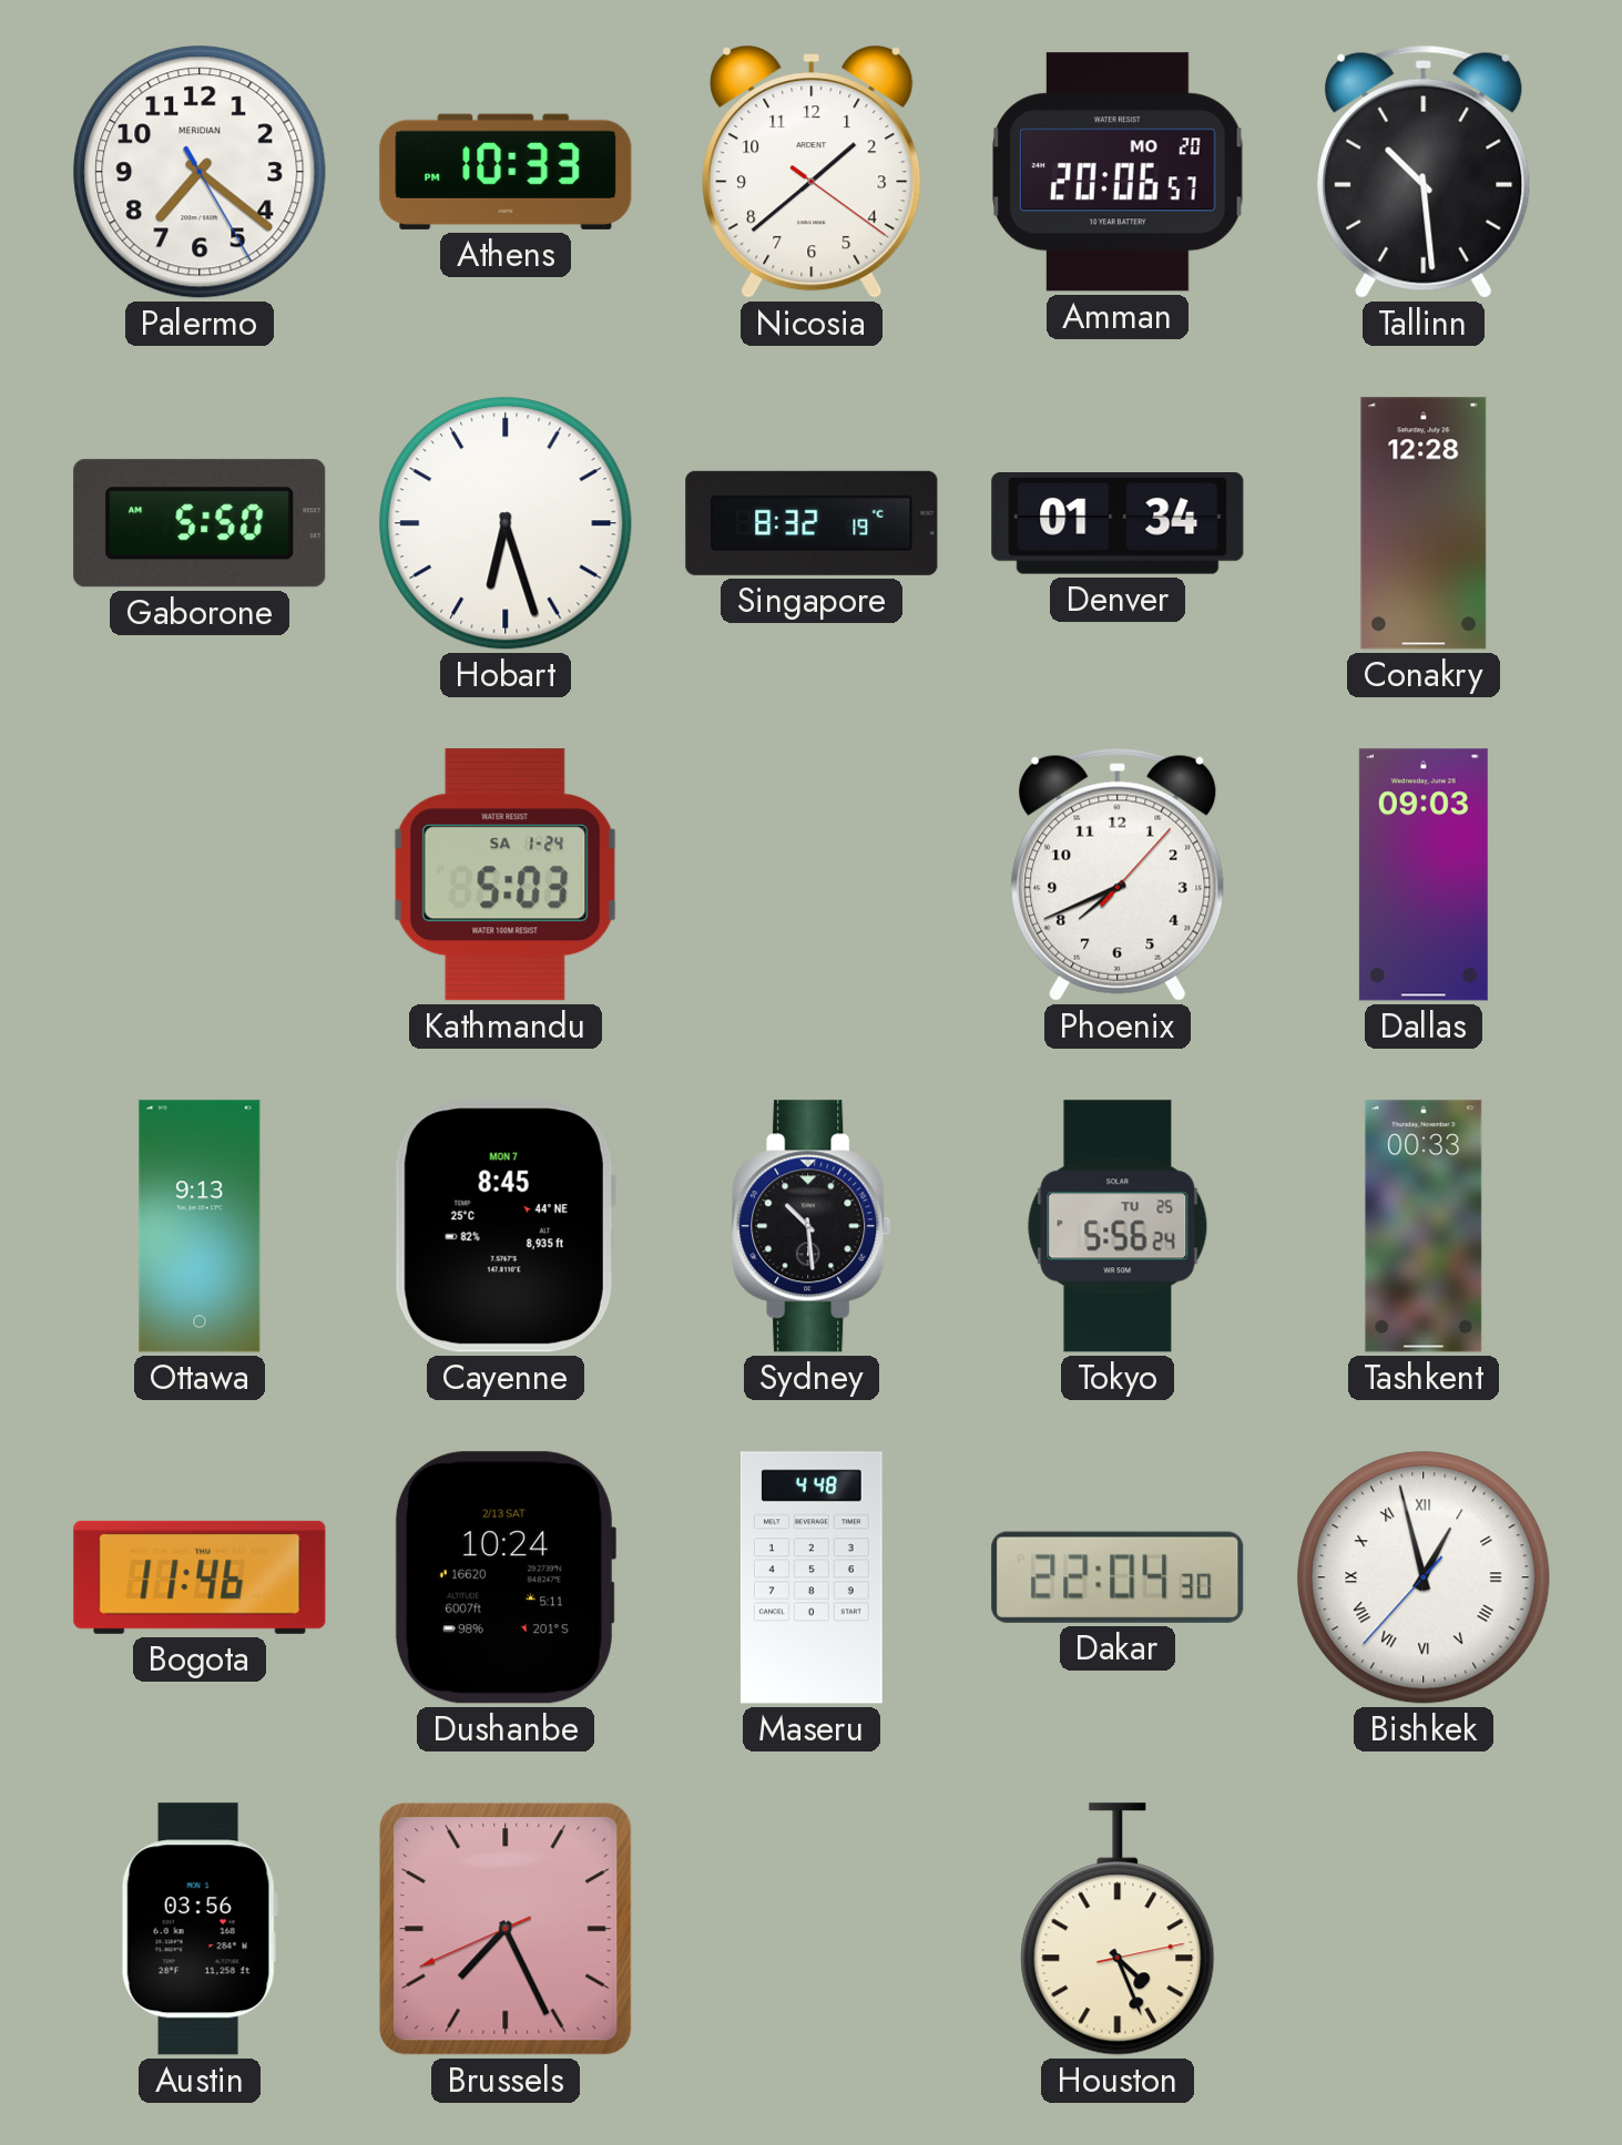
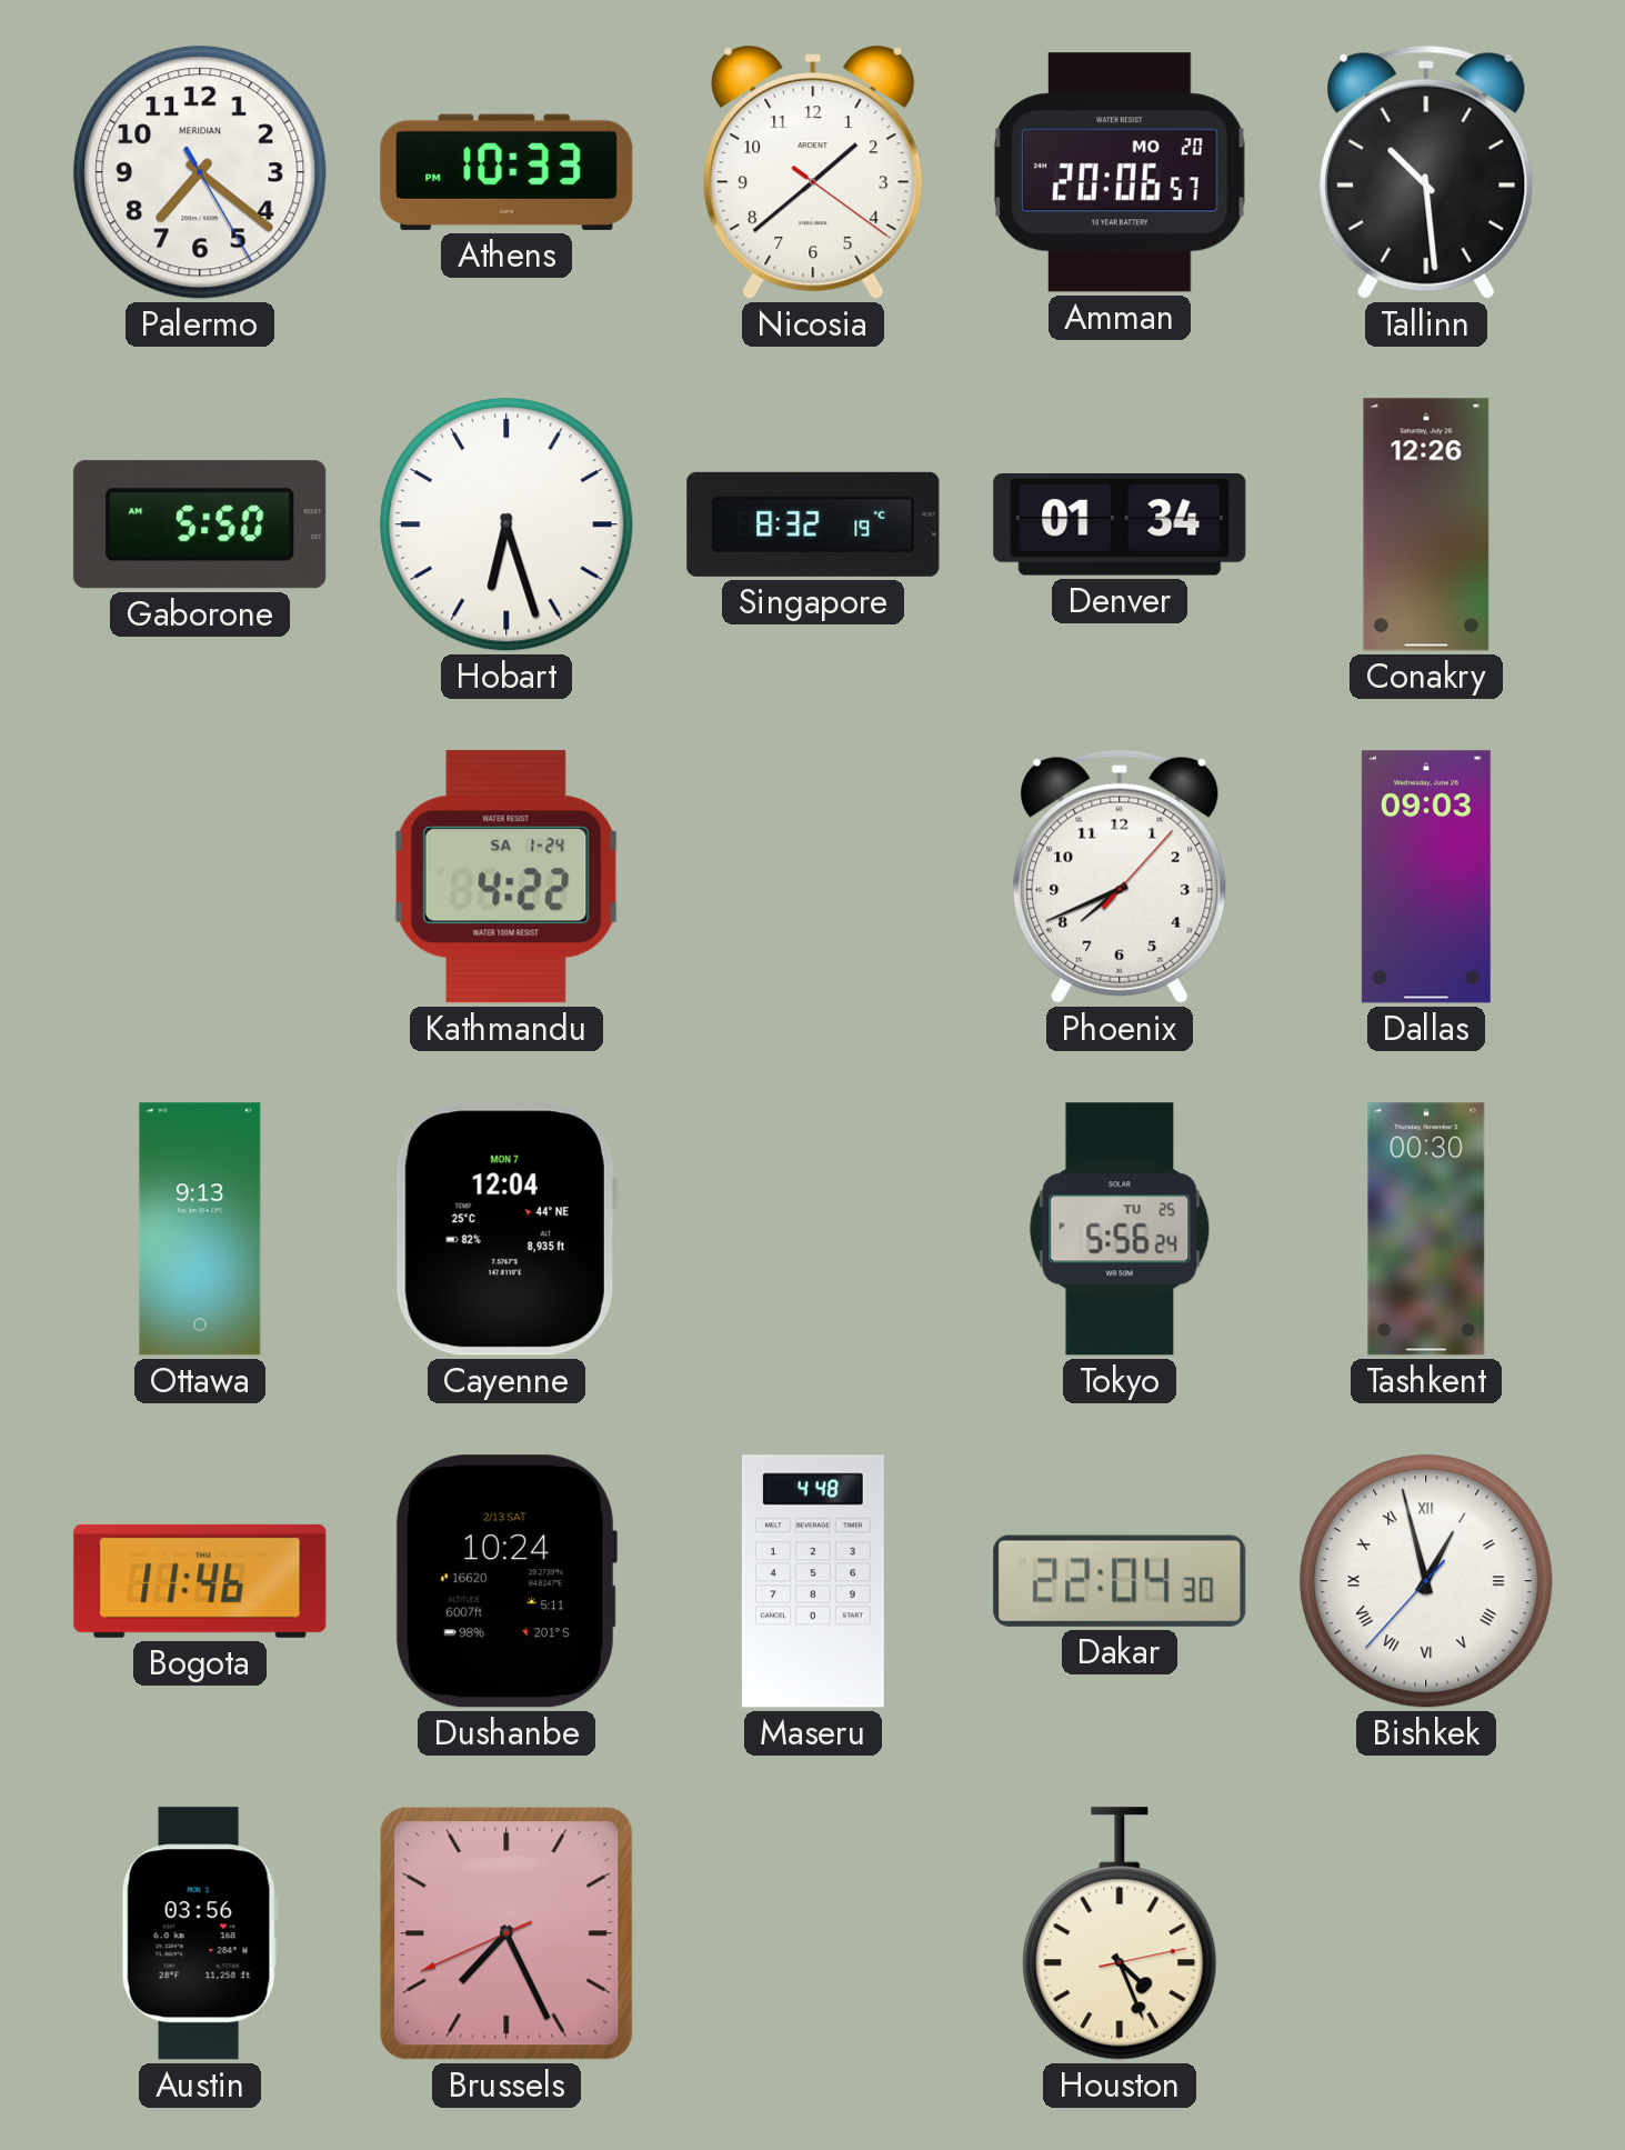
Conakry: 12:28 -> 12:26 (1426, 524)
Kathmandu: 5:03 -> 4:22 (506, 877)
Cayenne: 8:45 -> 12:04 (506, 1229)
Sydney: 10:29 -> none (812, 1226)
Tashkent: 00:33 -> 00:30 (1426, 1229)
